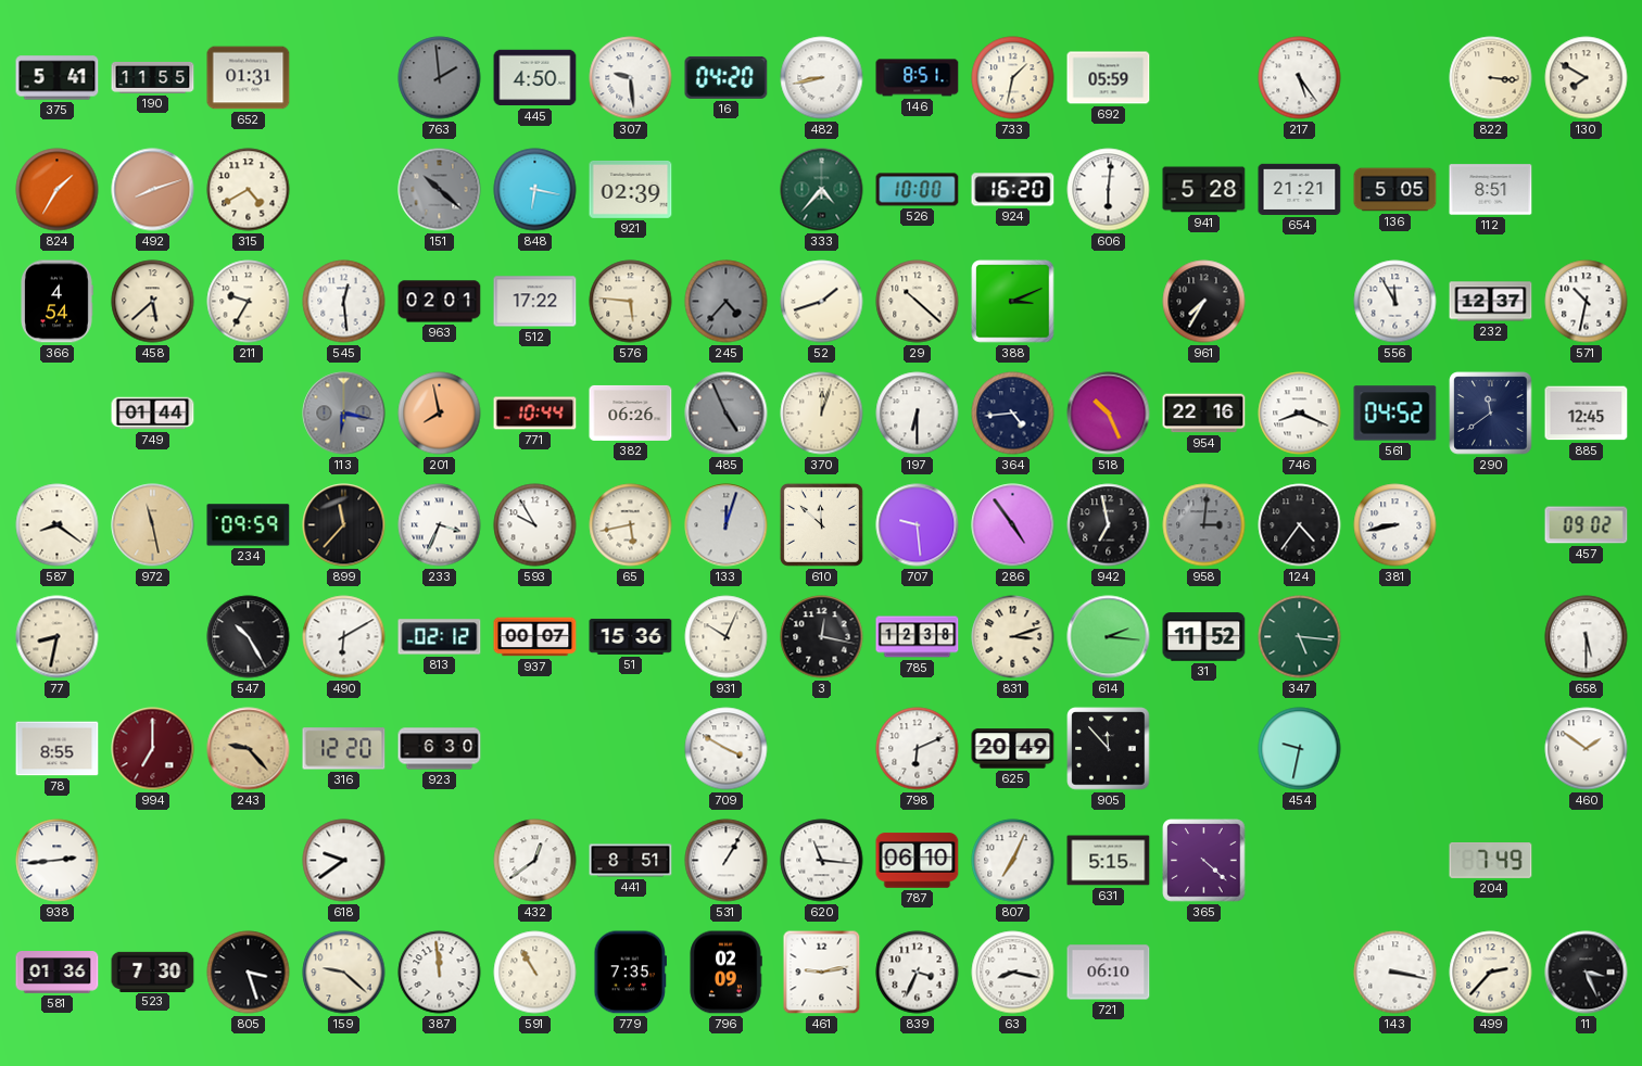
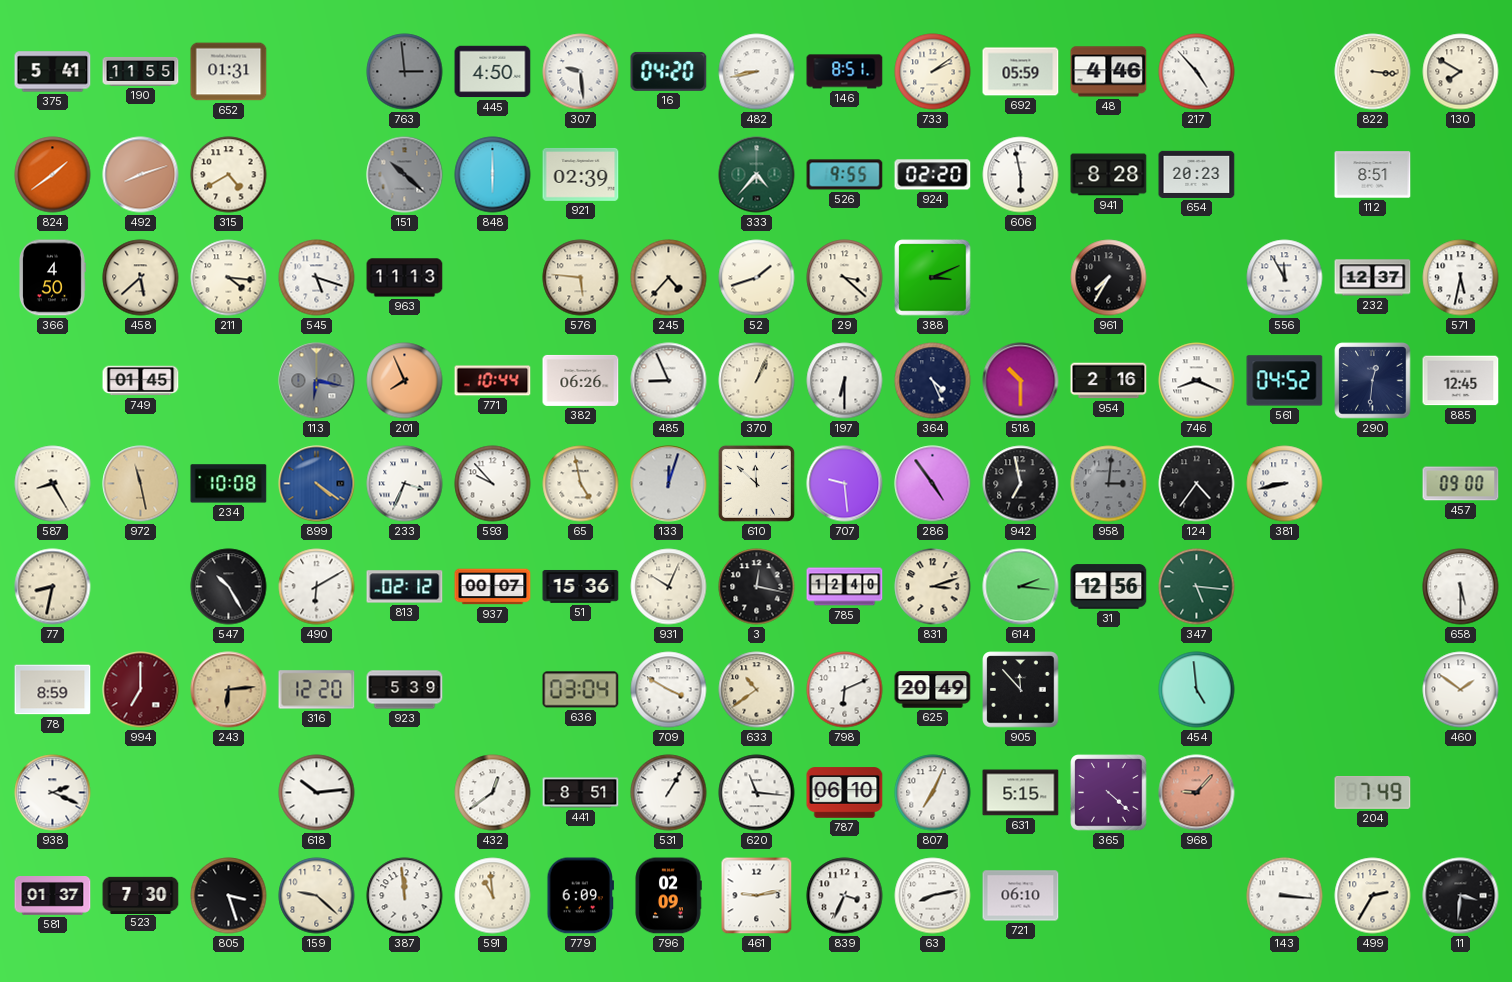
763: 1:59 -> 2:59 (405, 72)
733: 1:32 -> 2:09 (933, 72)
48: none -> 4:46 (1109, 72)
217: 5:24 -> 4:53 (1197, 72)
824: 1:35 -> 1:39 (53, 175)
848: 6:17 -> 6:00 (493, 175)
526: 10:00 -> 9:55 (845, 175)
924: 16:20 -> 02:20 (933, 175)
606: 6:01 -> 5:58 (1021, 175)
941: 5:28 -> 8:28 (1109, 175)
654: 21:21 -> 20:23 (1197, 174)
136: 5:05 -> none (1395, 190)
366: 4:54 -> 4:50 (52, 278)
211: 9:35 -> 4:16 (229, 278)
545: 12:29 -> 5:18 (317, 278)
963: 02:01 -> 11:13 (405, 278)
512: 17:22 -> none (535, 302)
245 dial: grey -> cream (669, 278)
29: 10:22 -> 3:22 (845, 278)
571: 10:32 -> 5:32 (1461, 278)
749: 01:44 -> 01:45 (141, 381)
201: 7:58 -> 7:56 (405, 381)
485: 4:56 -> 8:56 (669, 381)
485 dial: grey -> white (669, 381)
370: 12:03 -> 1:04 (757, 381)
364: 4:44 -> 4:26 (933, 381)
518: 10:26 -> 10:30 (1021, 381)
954: 22:16 -> 2:16 (1109, 381)
290: 11:39 -> 12:31 (1373, 381)
587: 8:21 -> 8:25 (53, 484)
234: 09:59 -> 10:08 (229, 484)
899: 11:37 -> 4:21 (317, 484)
899 dial: black -> blue (317, 484)
593: 9:55 -> 9:53 (493, 484)
65: 5:43 -> 4:58 (581, 484)
457: 09:02 -> 09:00 (1461, 484)
785: 12:38 -> 12:40 (845, 587)
31: 11:52 -> 12:56 (1109, 587)
78: 8:55 -> 8:59 (53, 690)
243: 9:23 -> 6:14 (229, 690)
923: 6:30 -> 5:39 (405, 690)
636: none -> 03:04 (581, 690)
633: none -> 10:39 (757, 690)
454: 9:32 -> 4:59 (1197, 690)
938: 2:44 -> 2:19 (53, 793)
618: 9:39 -> 10:14 (317, 793)
968: none -> 9:07 (1197, 793)
581: 01:36 -> 01:37 (53, 896)
591: 10:55 -> 10:59 (493, 896)
779: 7:35 -> 6:09 (580, 896)
63: 8:17 -> 8:13 (933, 896)
143: 3:17 -> 3:16 (1285, 896)
499: 2:37 -> 2:35 (1373, 896)
11: 3:26 -> 3:31 (1461, 896)
